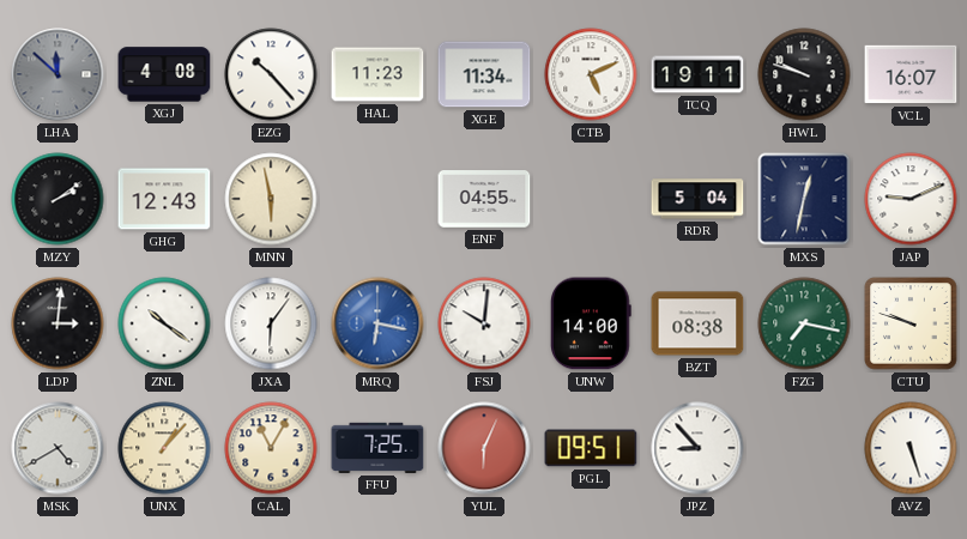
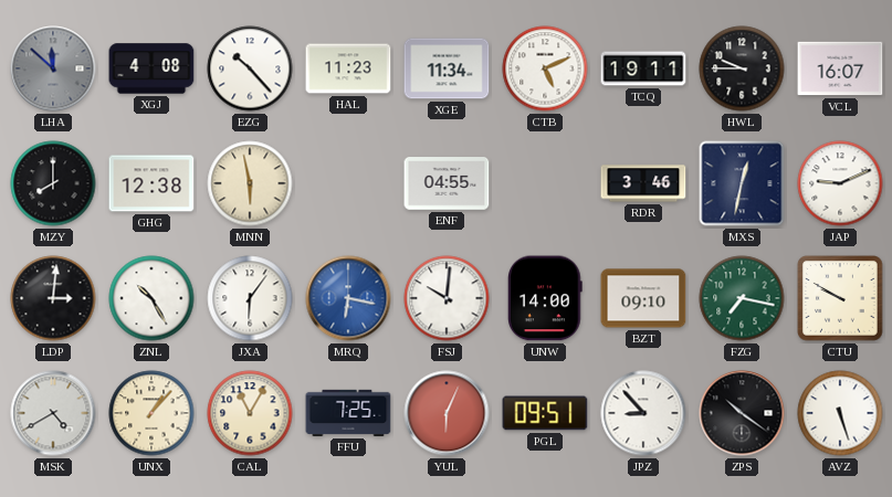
HWL: 9:48 -> 9:45 (742, 68)
MZY: 2:09 -> 8:00 (53, 183)
GHG: 12:43 -> 12:38 (151, 183)
RDR: 5:04 -> 3:46 (643, 183)
ZNL: 10:21 -> 10:25 (151, 298)
BZT: 08:38 -> 09:10 (643, 298)
CTU: 9:48 -> 9:50 (840, 298)
ZPS: none -> 10:21 (742, 413)
